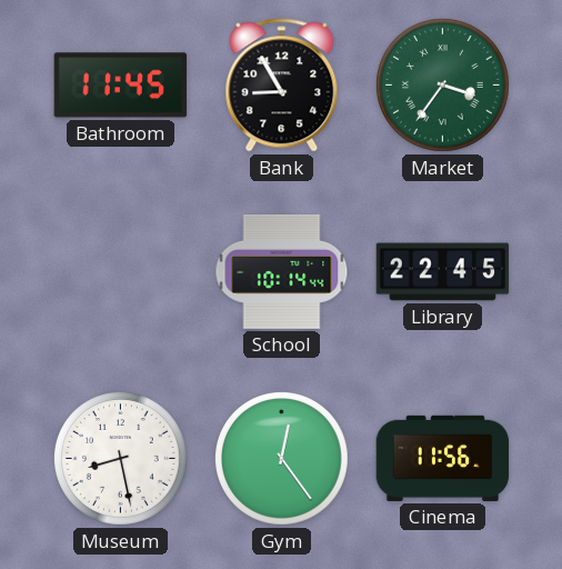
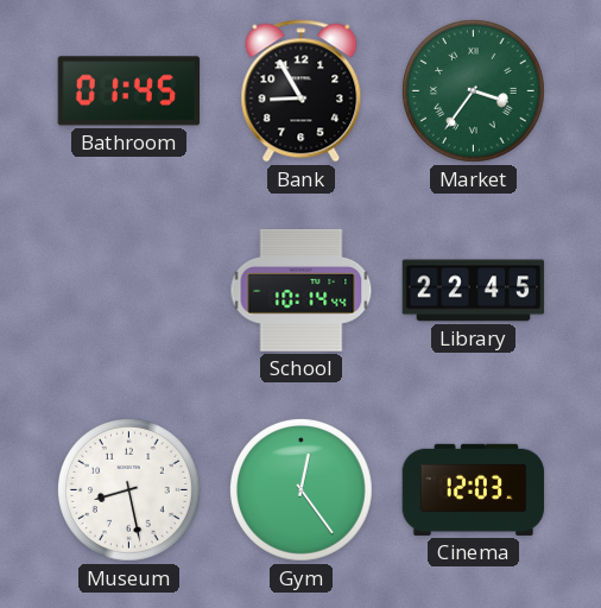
Bathroom: 11:45 -> 01:45 (129, 91)
Cinema: 11:56 -> 12:03 (474, 489)
